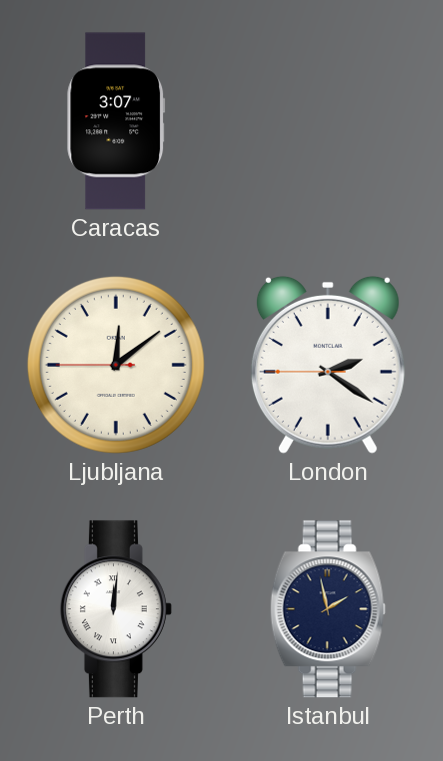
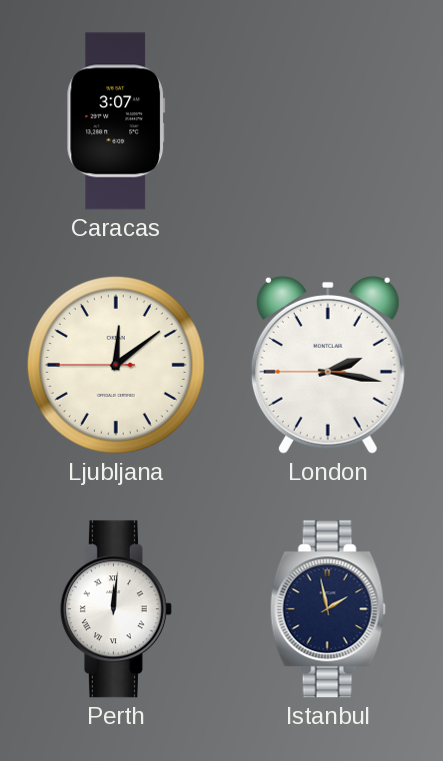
London: 2:20 -> 2:16 (328, 365)
